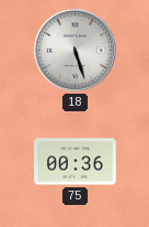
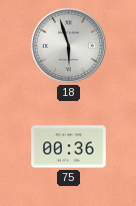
18: 5:27 -> 5:57 (68, 45)
